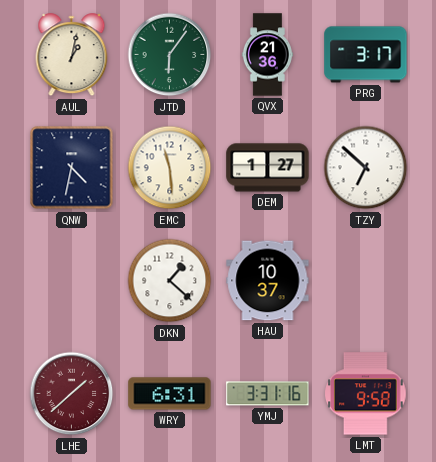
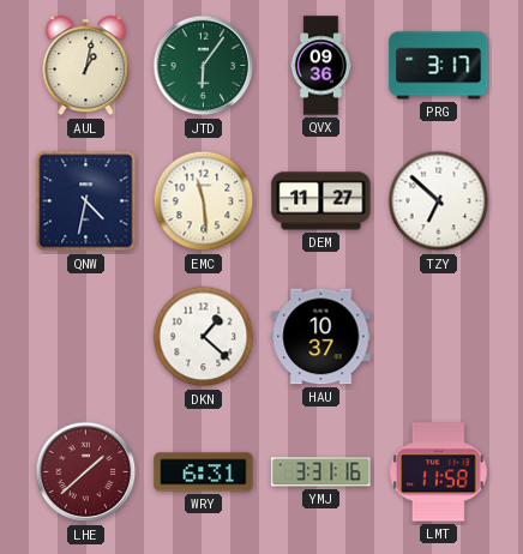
QVX: 21:36 -> 09:36 (320, 66)
DEM: 1:27 -> 11:27 (321, 201)
LMT: 9:58 -> 11:58 (439, 472)
